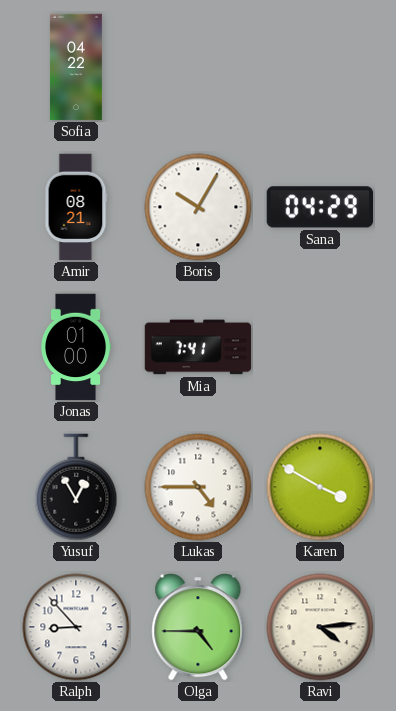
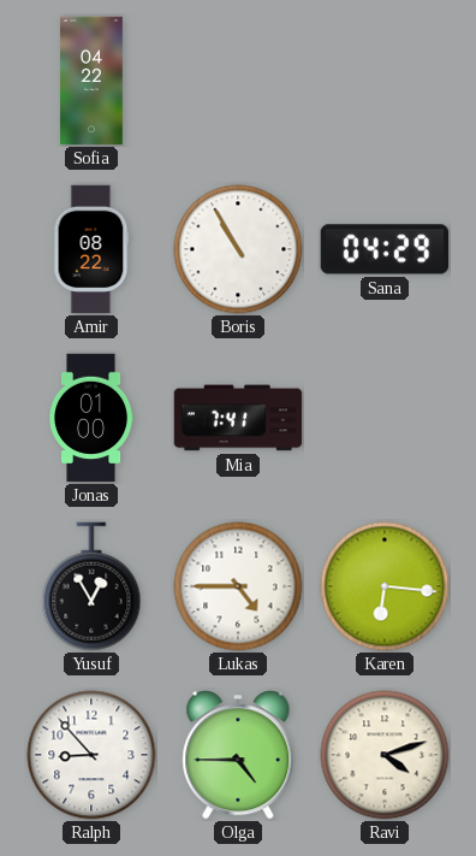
Amir: 08:21 -> 08:22 (91, 249)
Boris: 10:05 -> 10:55 (238, 249)
Karen: 3:50 -> 6:16 (385, 586)
Ravi: 4:14 -> 4:12 (385, 755)
